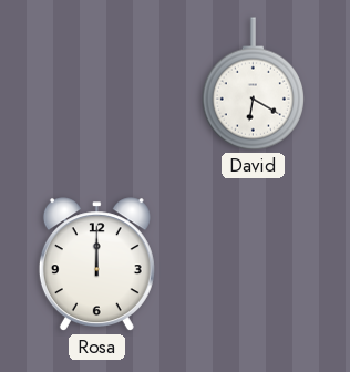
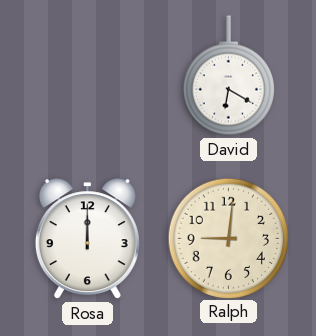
Ralph: none -> 9:01 (228, 238)
